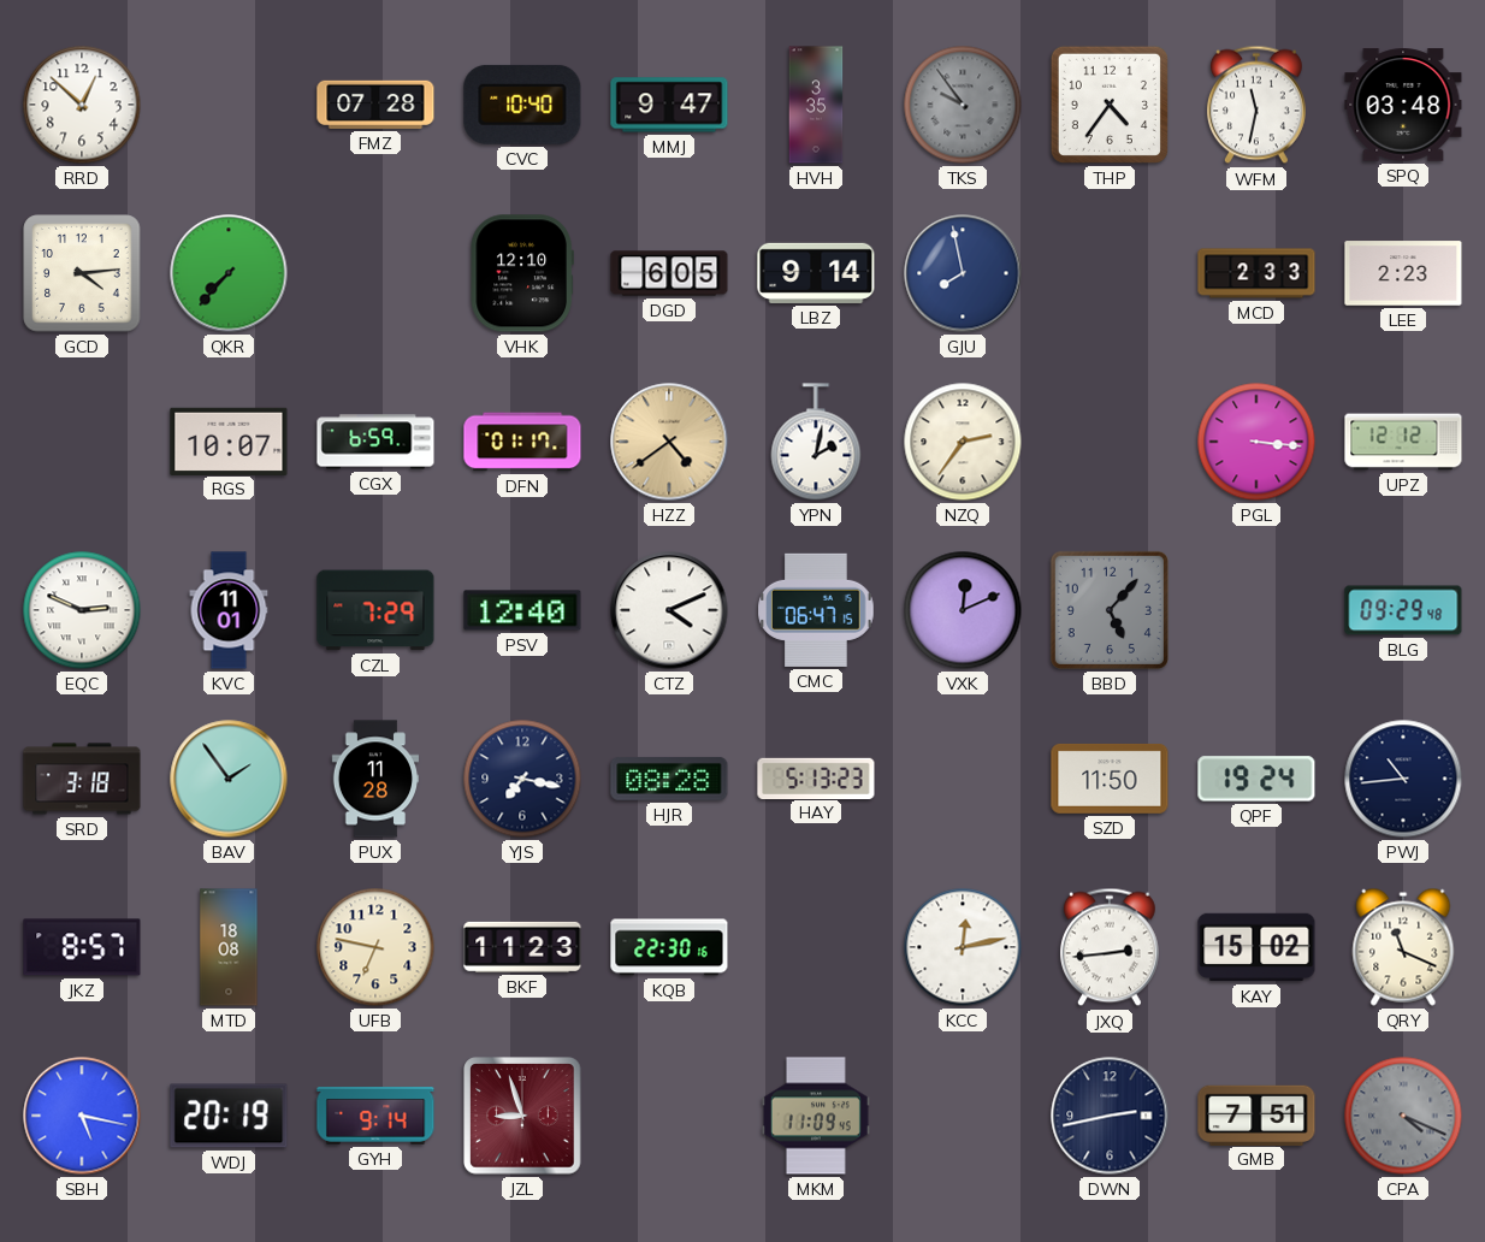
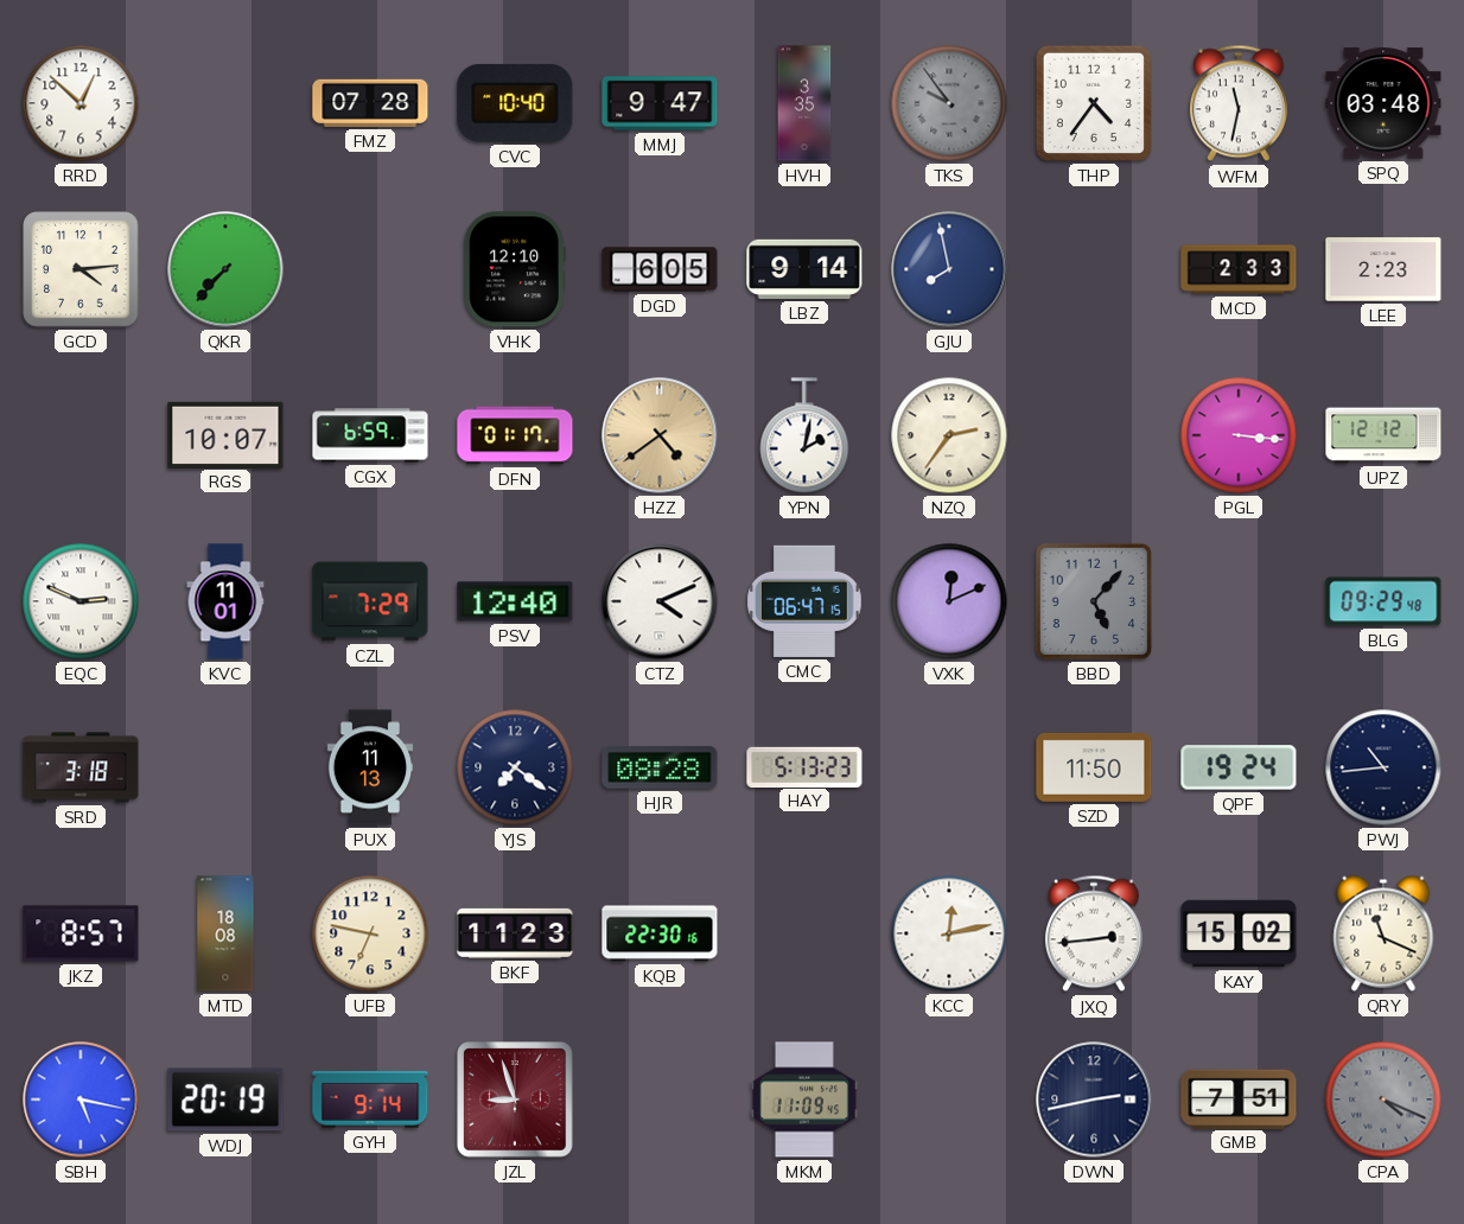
BAV: 1:54 -> none (229, 779)
PUX: 11:28 -> 11:13 (370, 767)
YJS: 7:17 -> 7:21 (515, 767)
